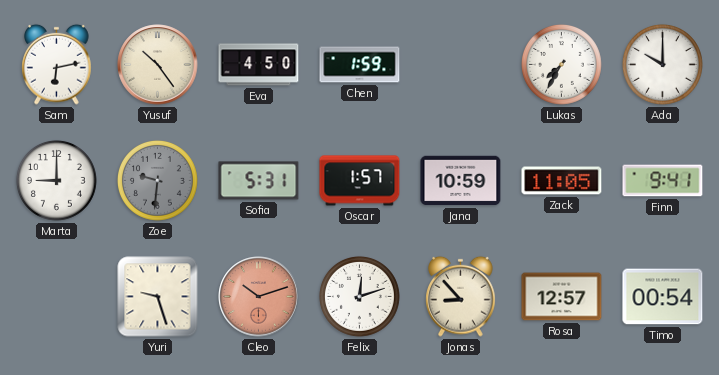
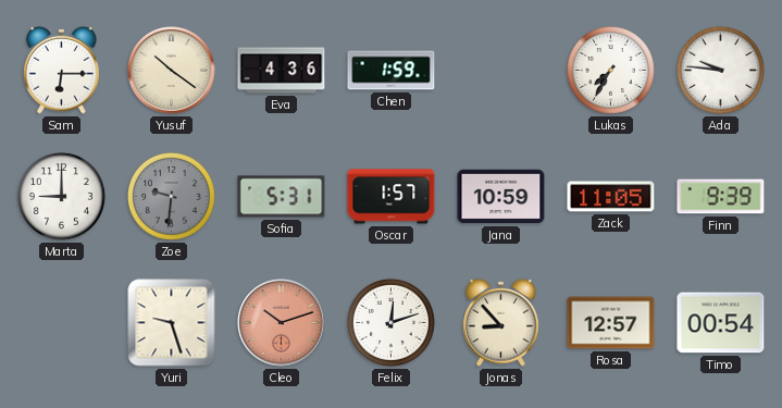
Sam: 6:13 -> 6:15 (62, 70)
Yusuf: 10:24 -> 10:21 (172, 71)
Eva: 4:50 -> 4:36 (282, 71)
Ada: 10:00 -> 9:46 (720, 70)
Finn: 9:41 -> 9:39 (721, 197)
